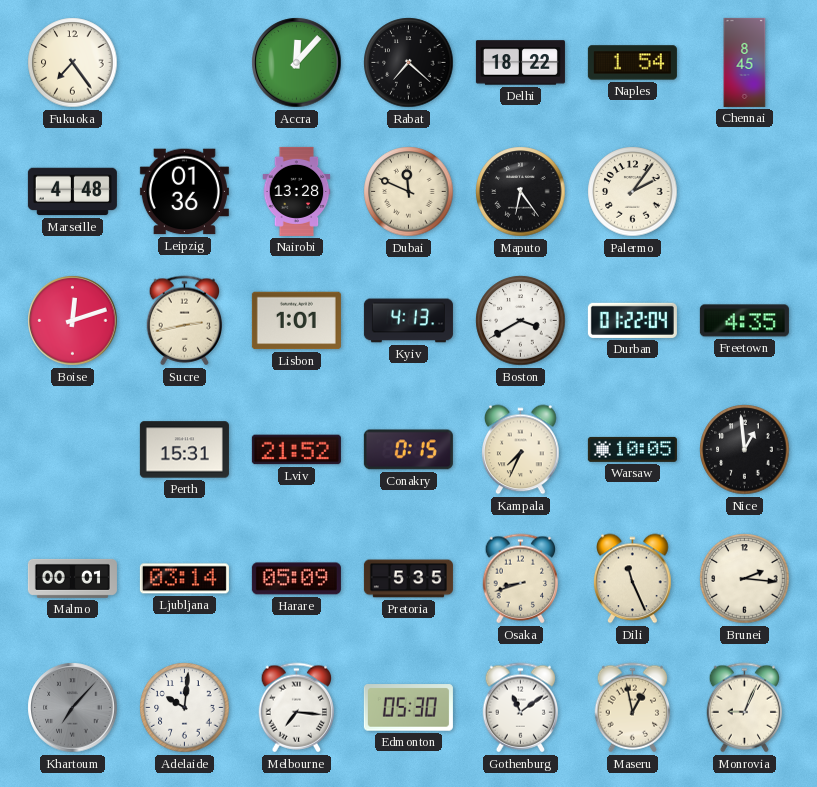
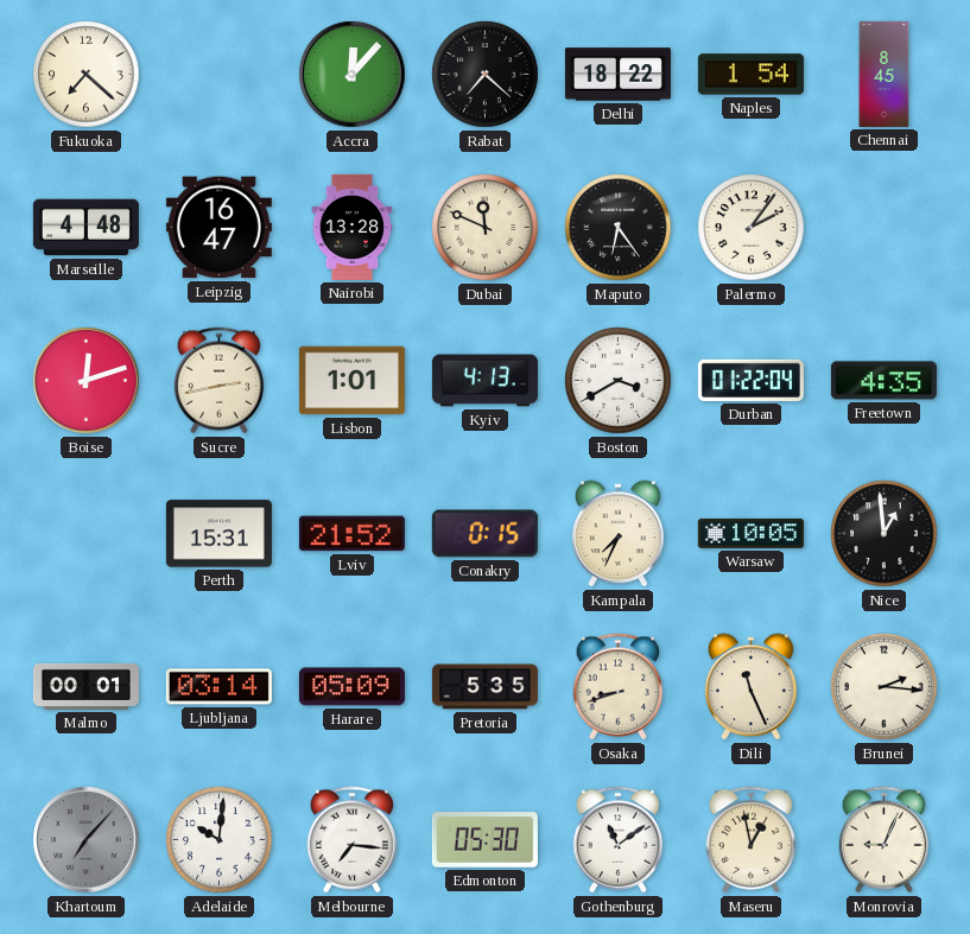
Fukuoka: 7:24 -> 7:22 (87, 75)
Leipzig: 01:36 -> 16:47 (218, 228)
